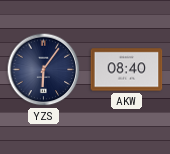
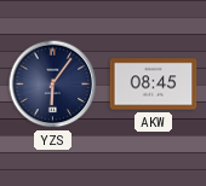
AKW: 08:40 -> 08:45 (154, 85)
